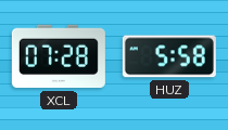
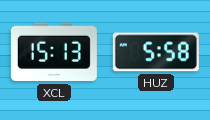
XCL: 07:28 -> 15:13 (54, 52)
